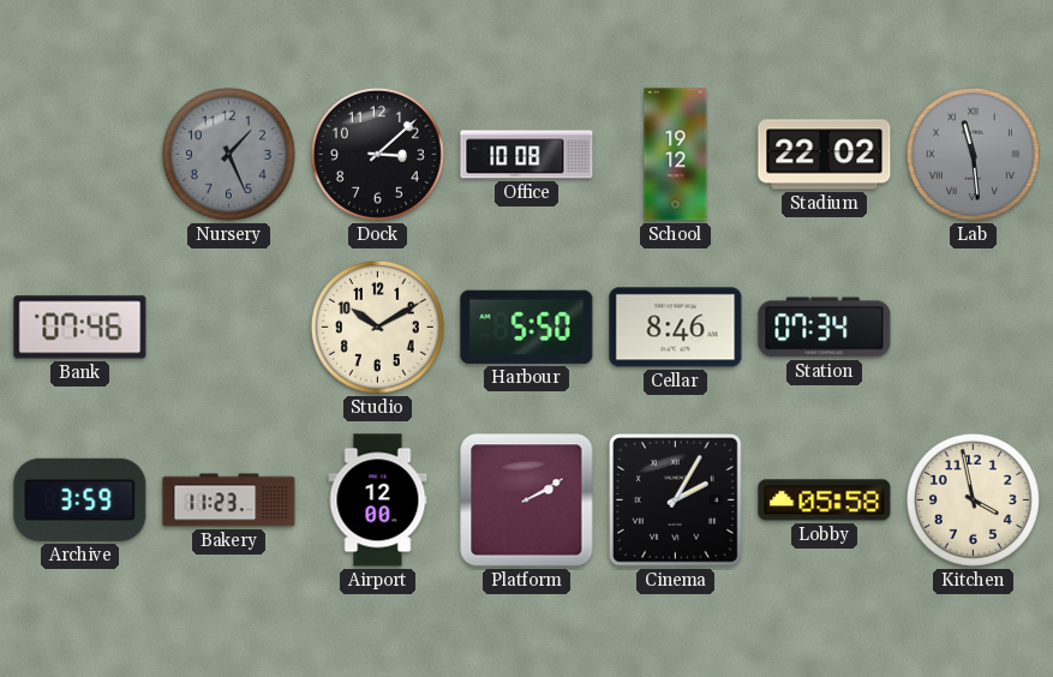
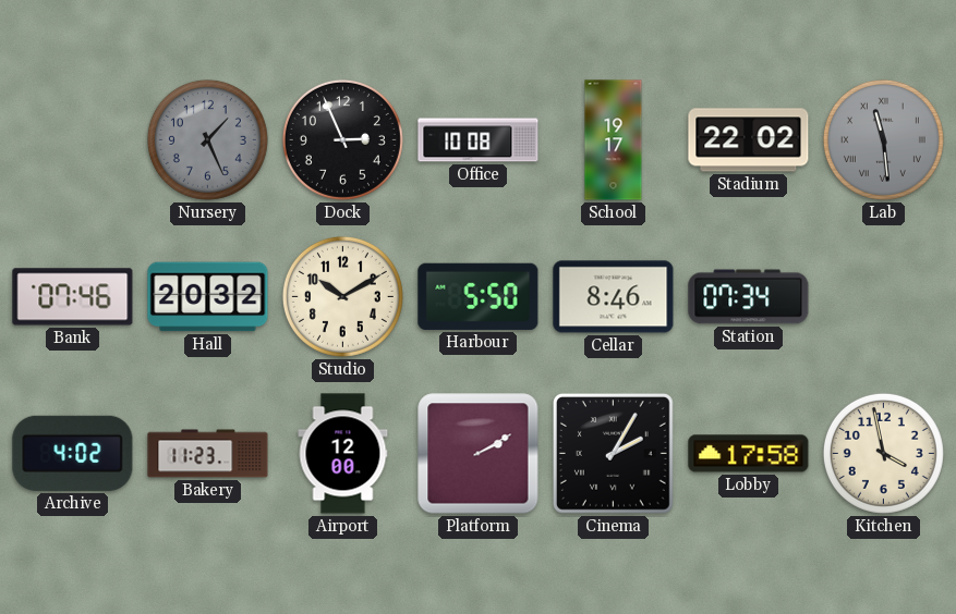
Dock: 3:08 -> 2:56 (342, 139)
School: 19:12 -> 19:17 (614, 140)
Hall: none -> 20:32 (208, 297)
Archive: 3:59 -> 4:02 (73, 453)
Lobby: 05:58 -> 17:58 (749, 454)
